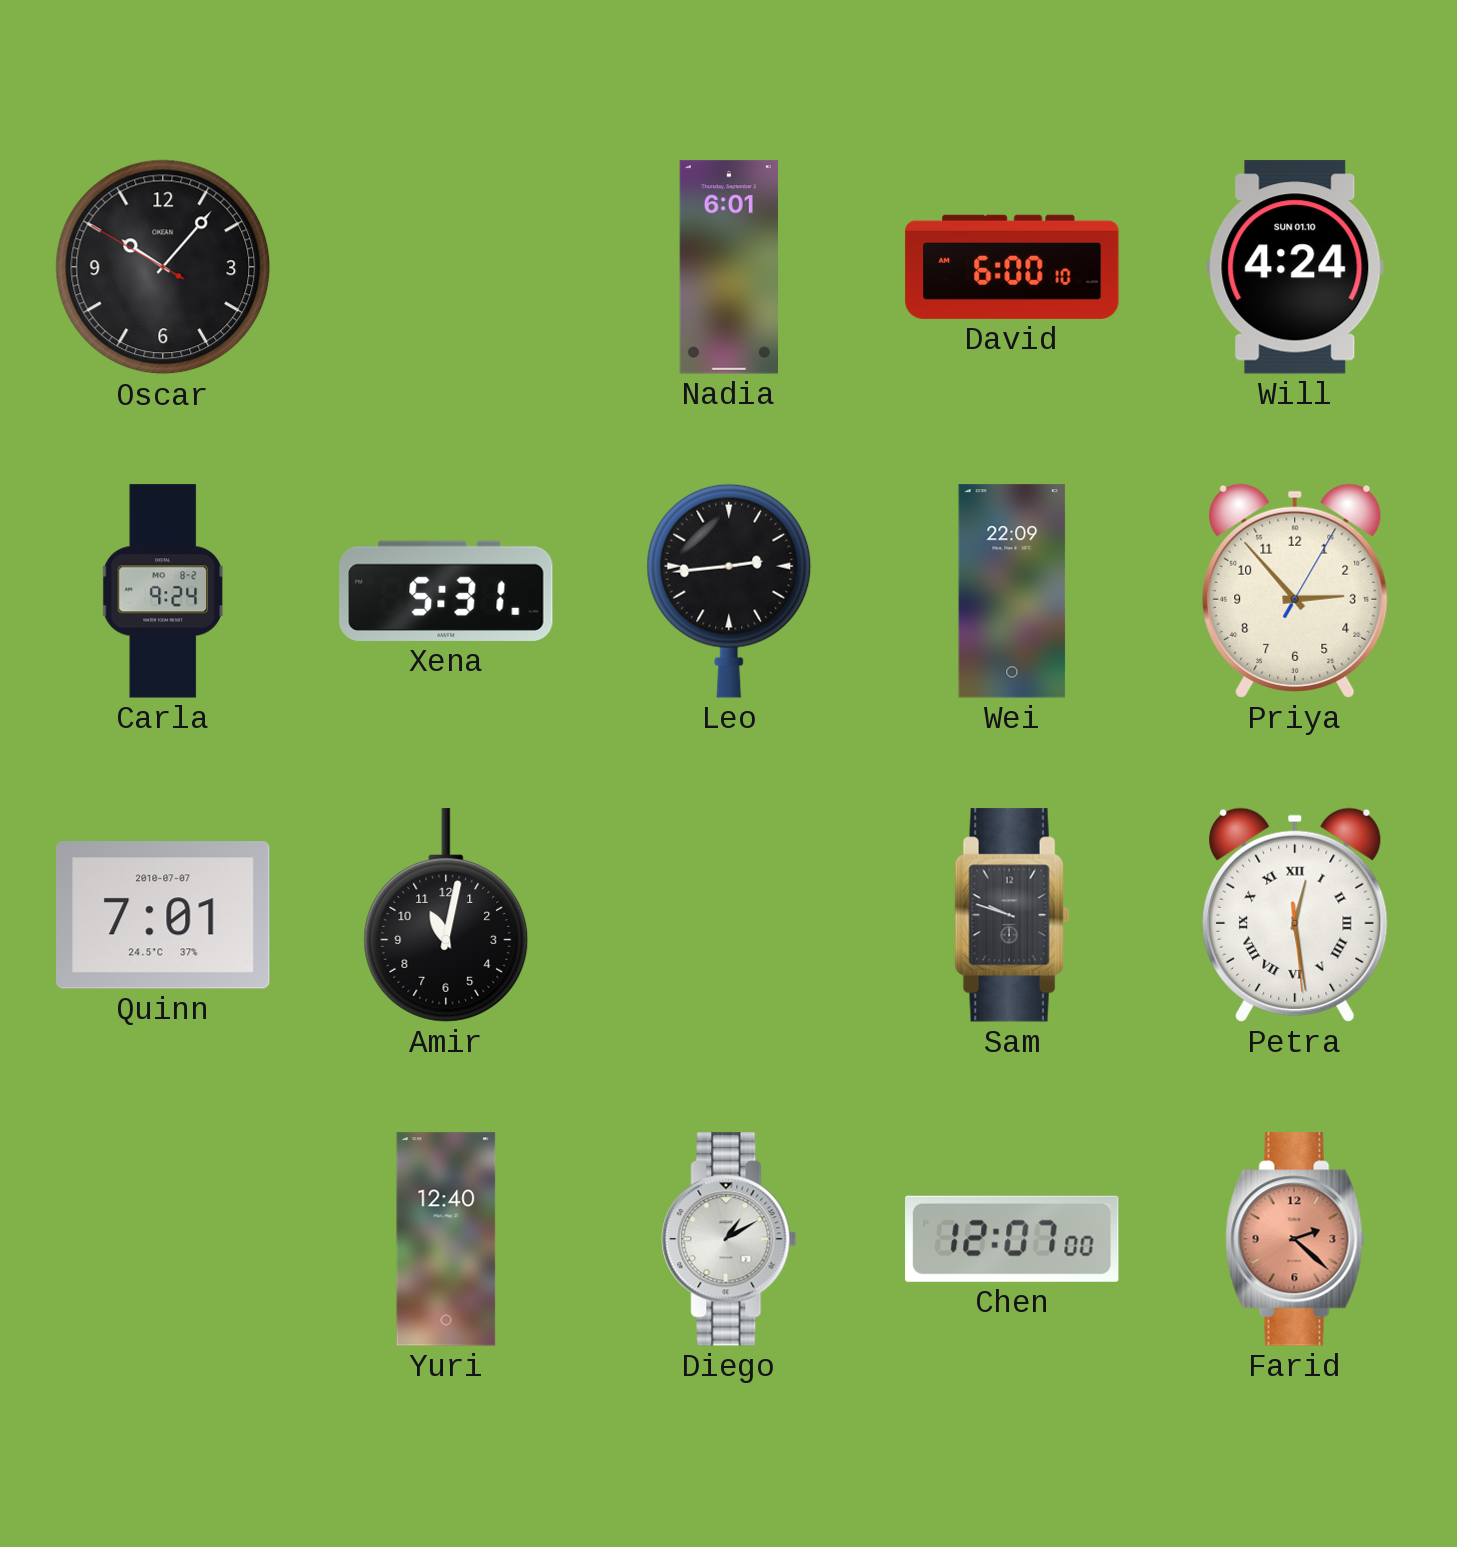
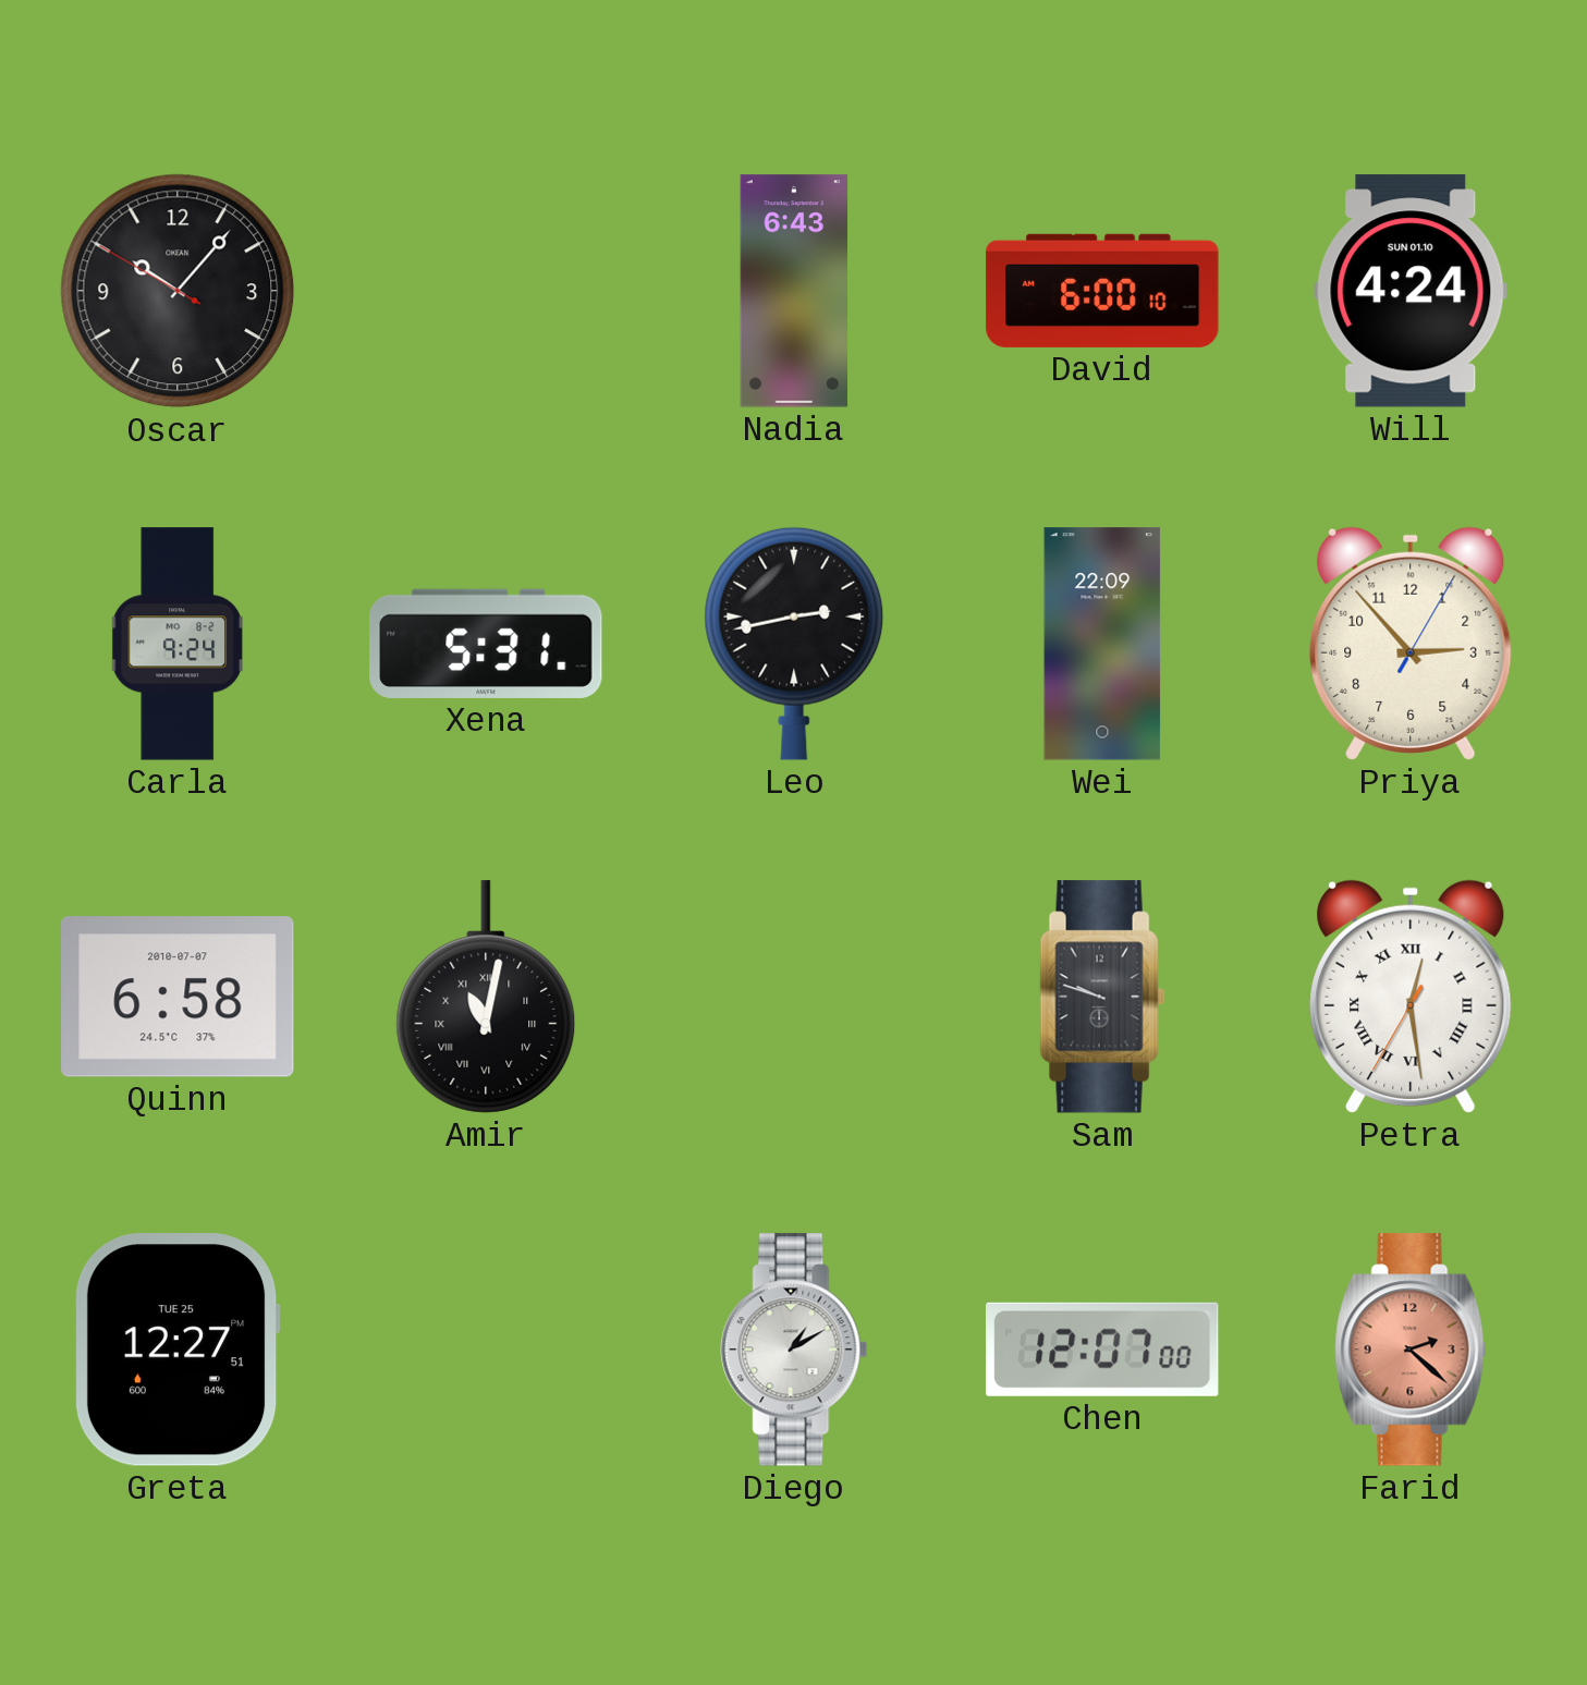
Nadia: 6:01 -> 6:43 (793, 291)
Leo: 2:44 -> 2:43 (794, 644)
Quinn: 7:01 -> 6:58 (178, 997)
Amir numerals: Arabic -> Roman (486, 997)
Petra: 12:28:29 -> 12:28:35 (1411, 997)
Greta: none -> 12:27 (178, 1350)
Yuri: 12:40 -> none (446, 1239)
